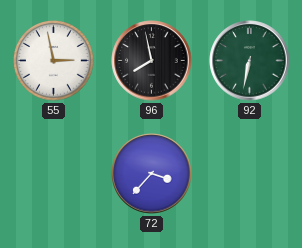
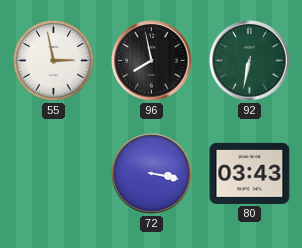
72: 3:37 -> 3:17 (152, 174)
80: none -> 03:43 (250, 173)
